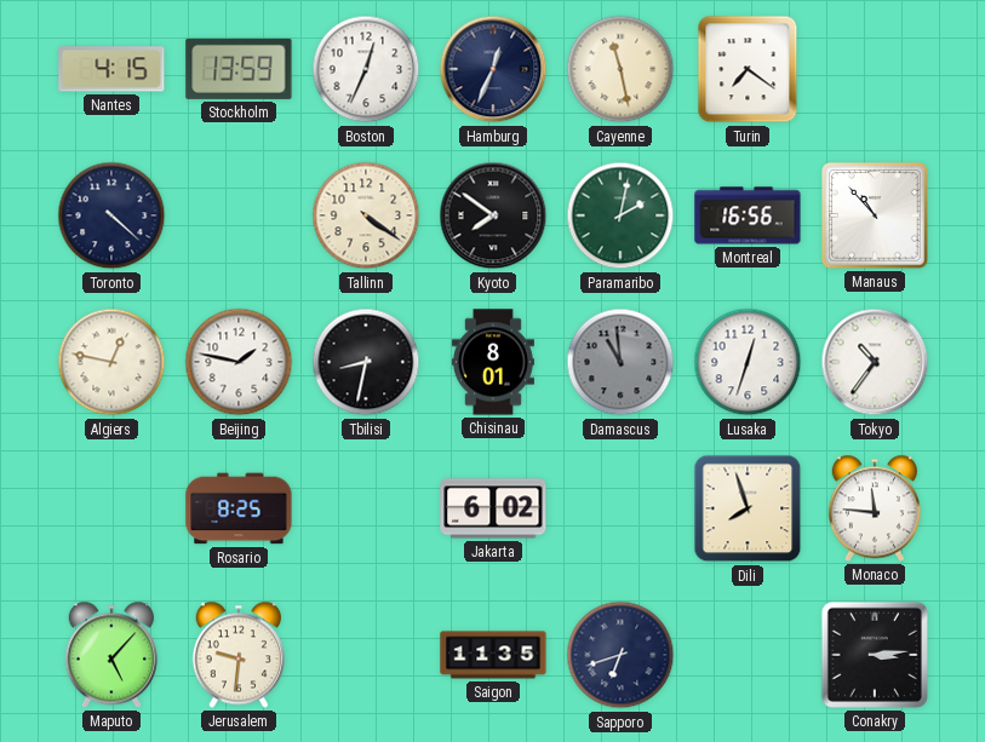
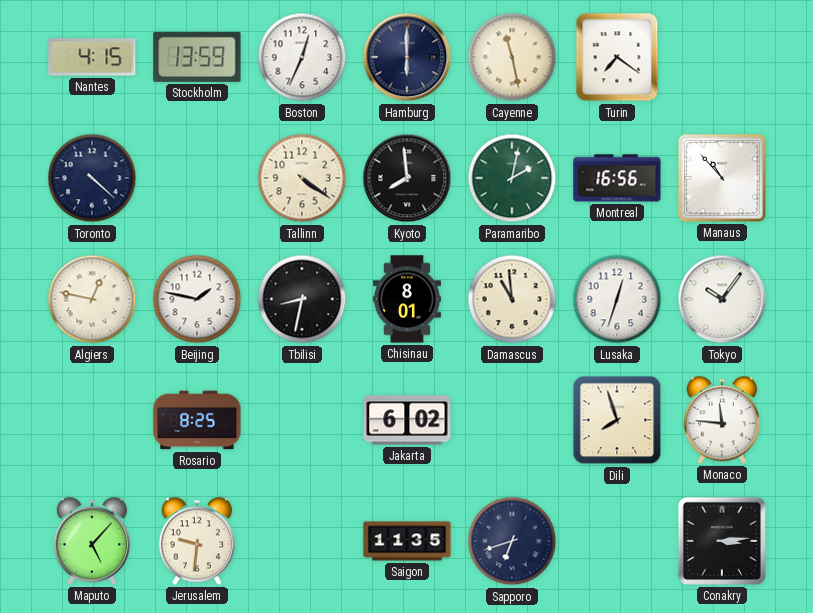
Hamburg: 12:34 -> 6:00 (407, 57)
Kyoto: 7:51 -> 7:59 (407, 178)
Damascus dial: grey -> cream (512, 299)
Tokyo: 10:36 -> 10:06 (722, 299)
